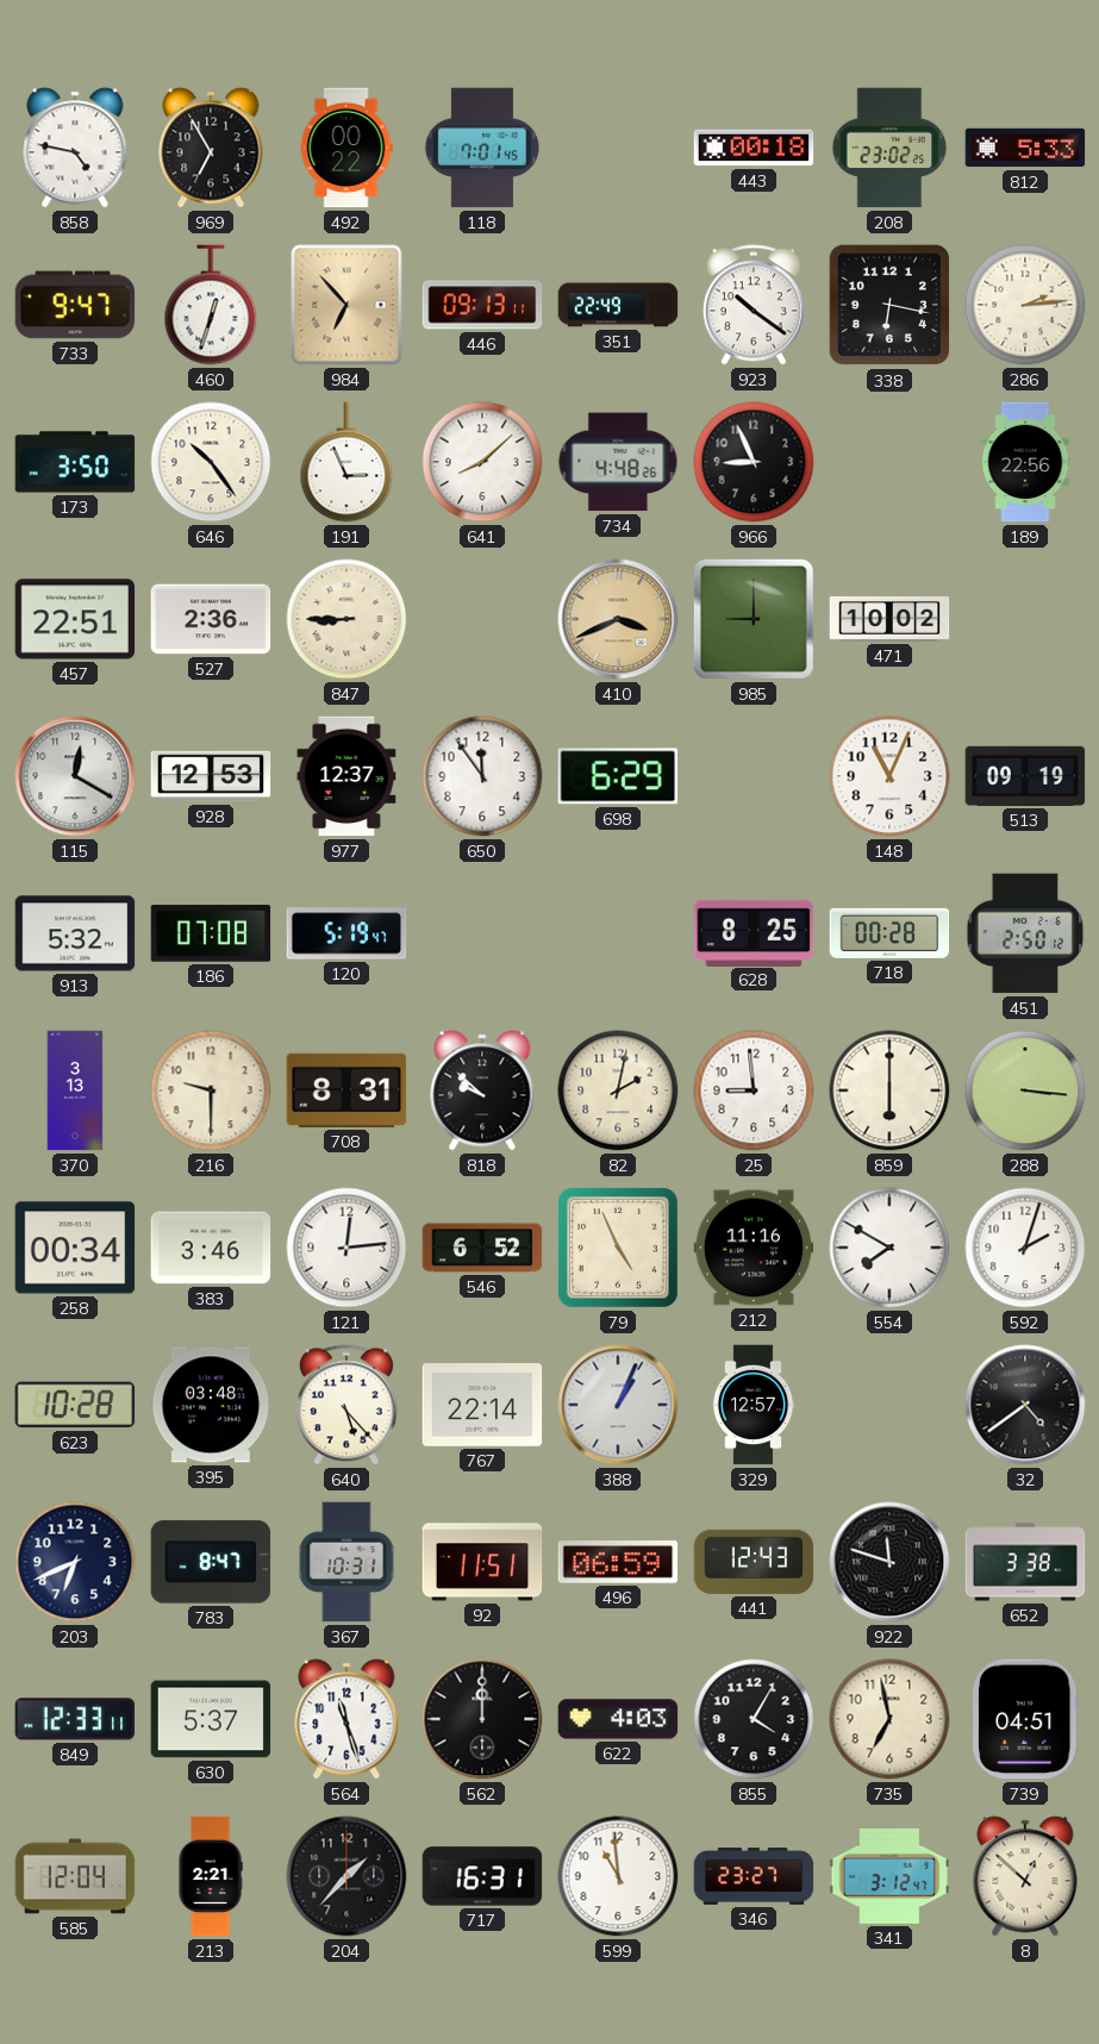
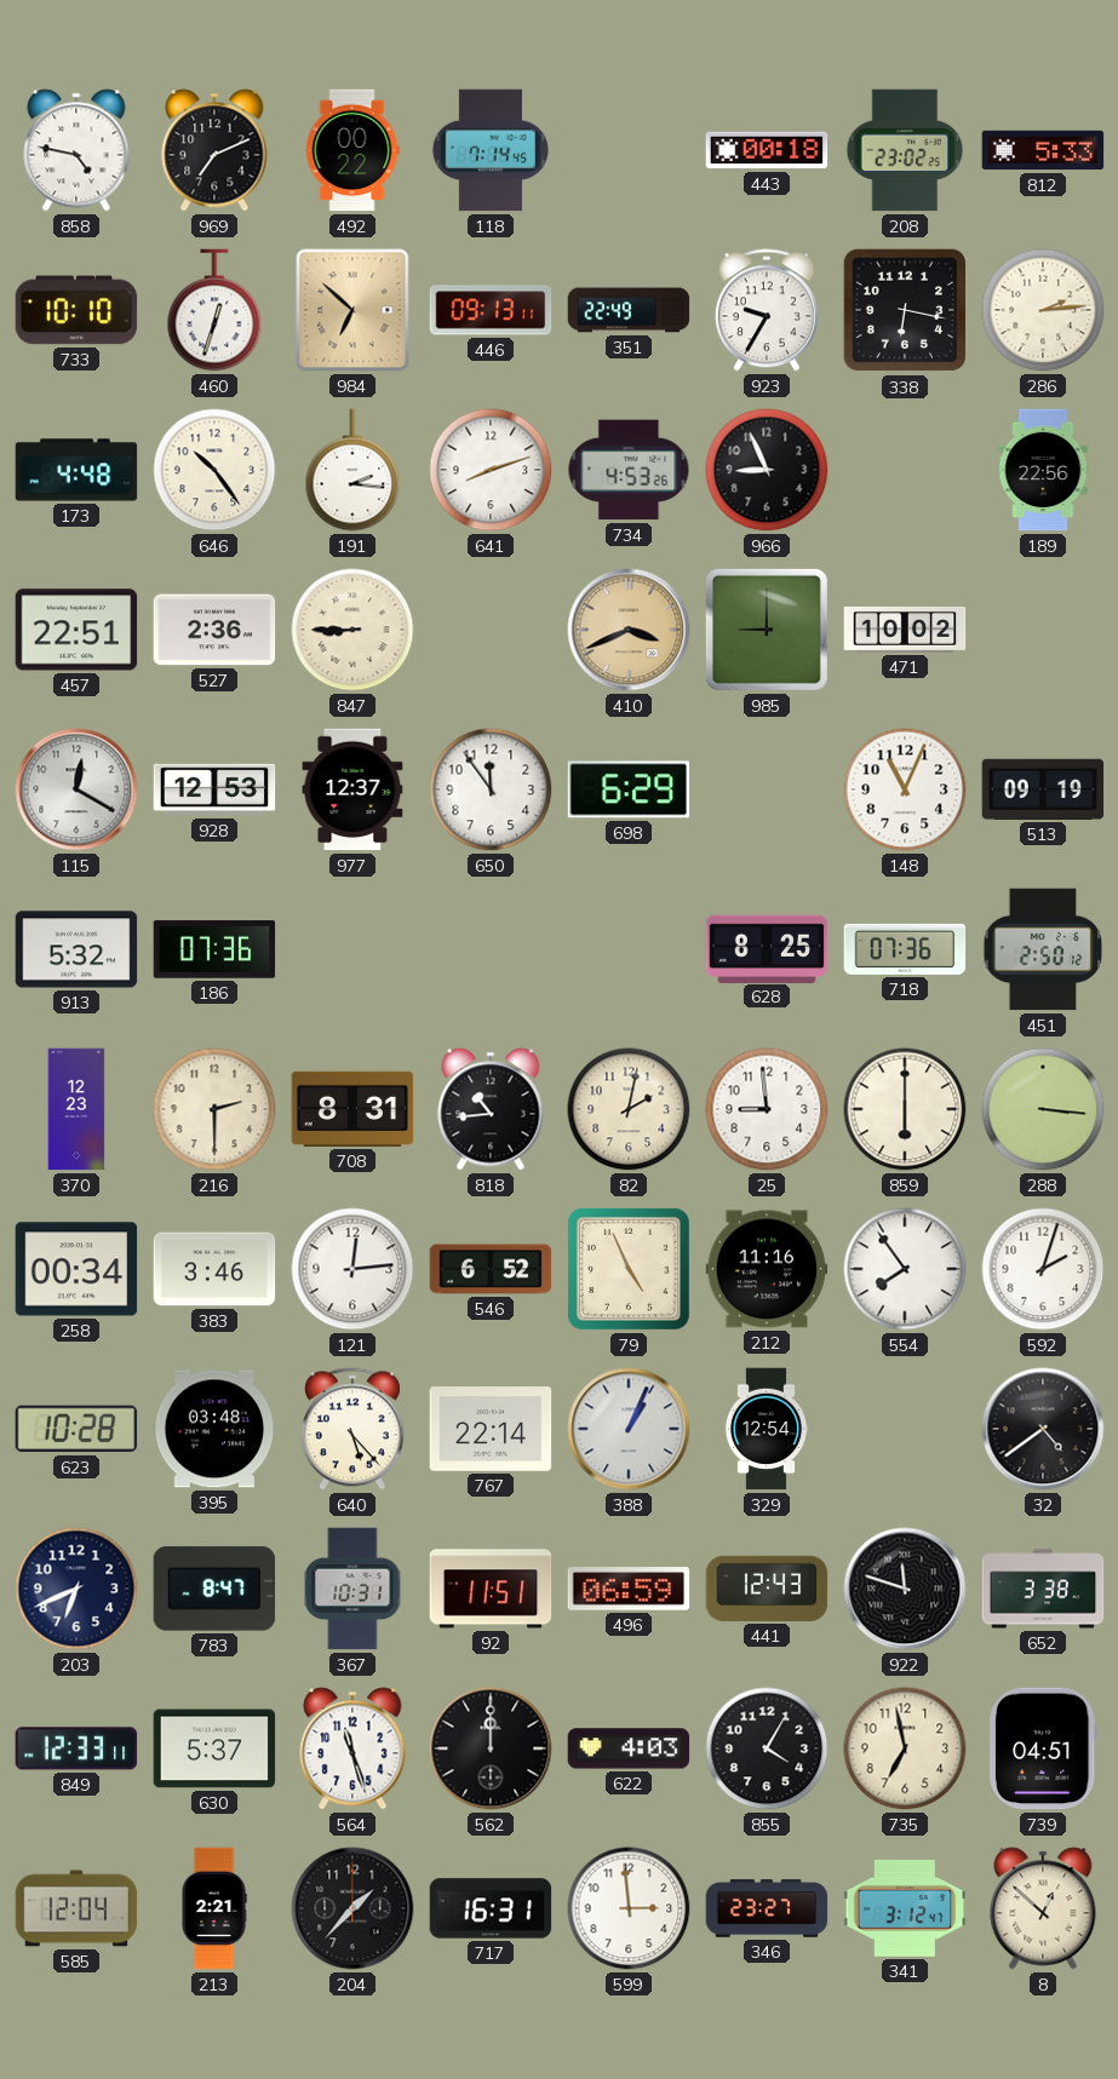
969: 6:55 -> 7:11 (214, 150)
118: 7:01 -> 7:14 (489, 150)
733: 9:47 -> 10:10 (76, 310)
984: 6:53 -> 6:52 (352, 310)
923: 10:21 -> 9:35 (767, 310)
173: 3:50 -> 4:48 (76, 470)
191: 2:56 -> 2:16 (352, 470)
641: 8:08 -> 8:12 (491, 470)
734: 4:48 -> 4:53 (629, 470)
186: 07:08 -> 07:36 (214, 949)
120: 5:19 -> none (346, 933)
718: 00:28 -> 07:36 (905, 949)
370: 3:13 -> 12:23 (76, 1109)
216: 9:30 -> 2:30 (214, 1109)
818: 9:52 -> 10:44 (491, 1109)
554: 7:50 -> 7:54 (905, 1269)
329: 12:57 -> 12:54 (767, 1429)
599: 10:59 -> 2:59 (629, 1908)
